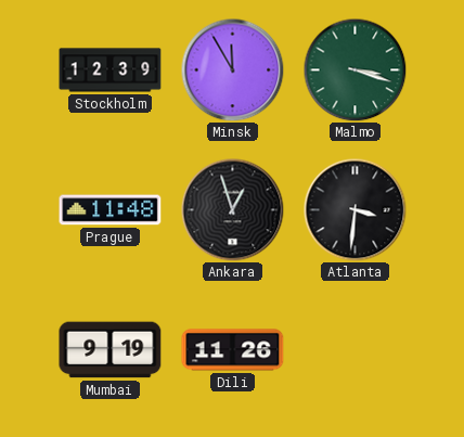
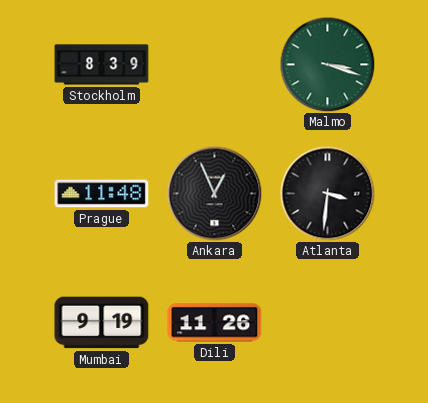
Stockholm: 12:39 -> 8:39 (102, 65)
Minsk: 11:55 -> none (232, 69)
Ankara: 12:57 -> 12:56 (214, 193)
